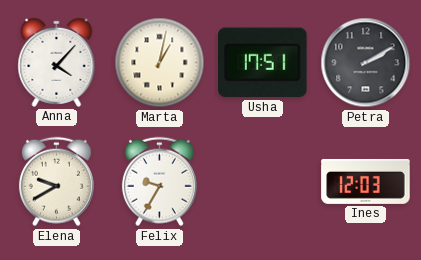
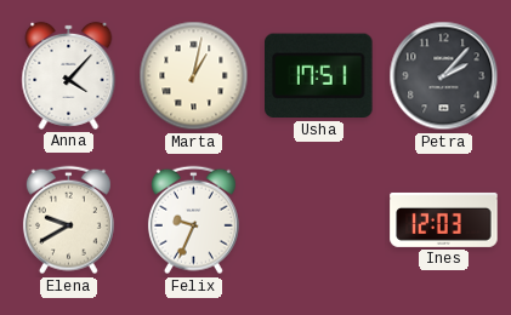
Petra: 2:10 -> 2:07 (444, 76)
Felix: 9:35 -> 9:34 (193, 220)
